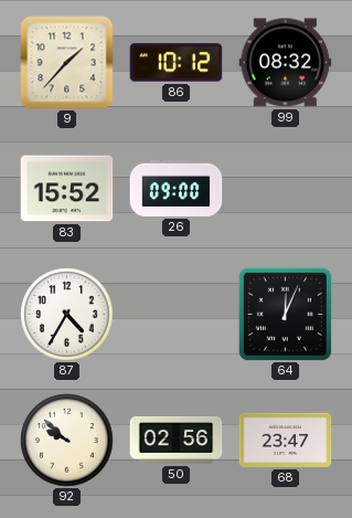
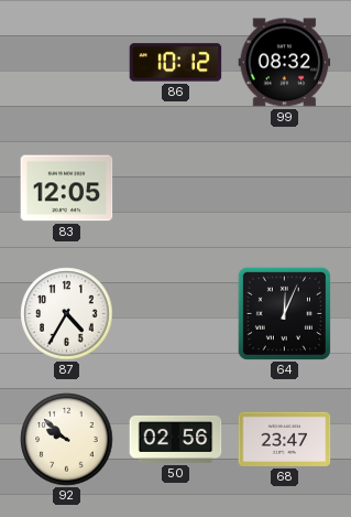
9: 1:37 -> none (67, 63)
83: 15:52 -> 12:05 (67, 189)
26: 09:00 -> none (177, 188)
